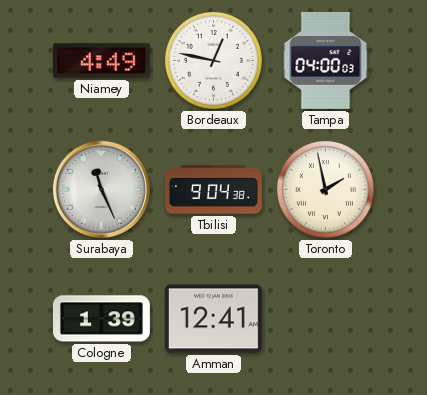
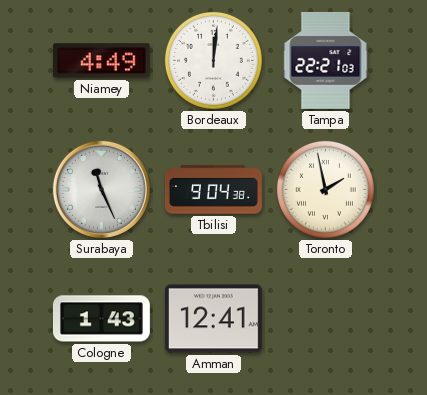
Bordeaux: 12:47 -> 12:01 (213, 60)
Tampa: 04:00 -> 22:21 (326, 60)
Cologne: 1:39 -> 1:43 (101, 319)
